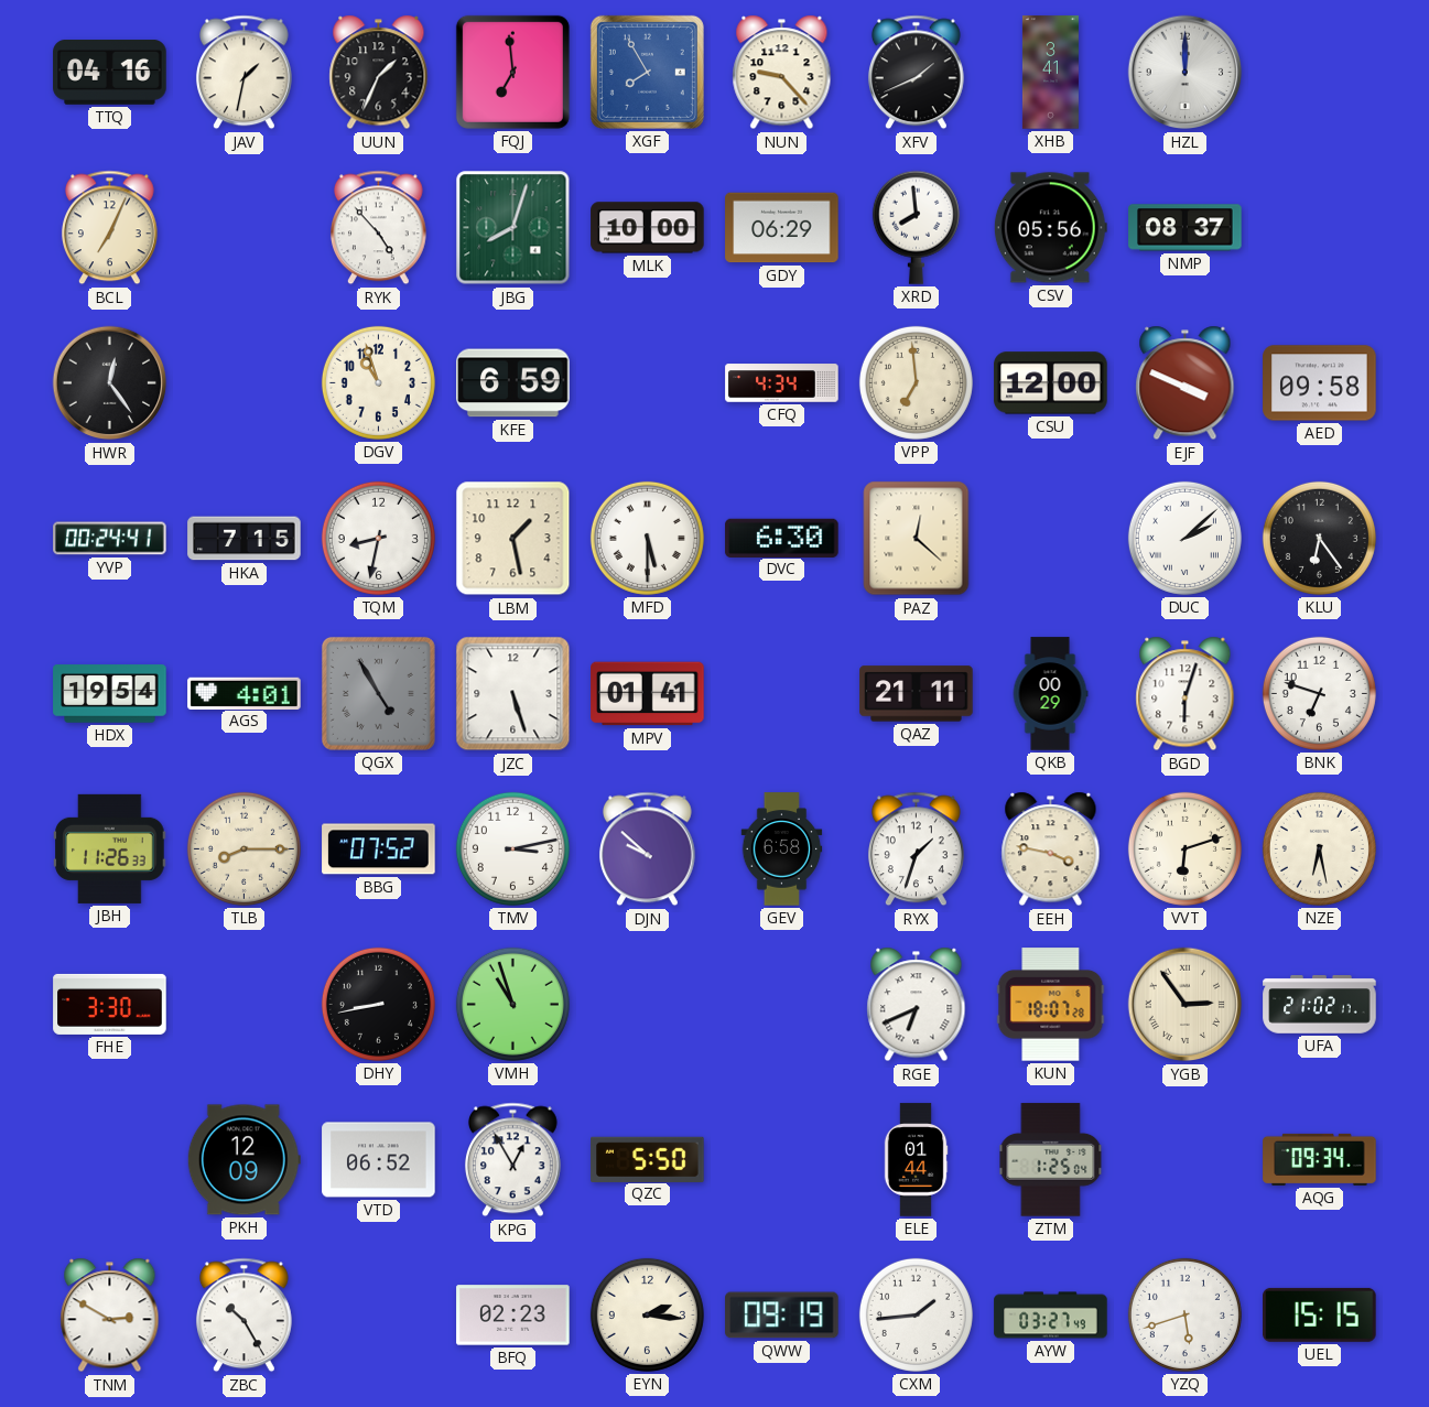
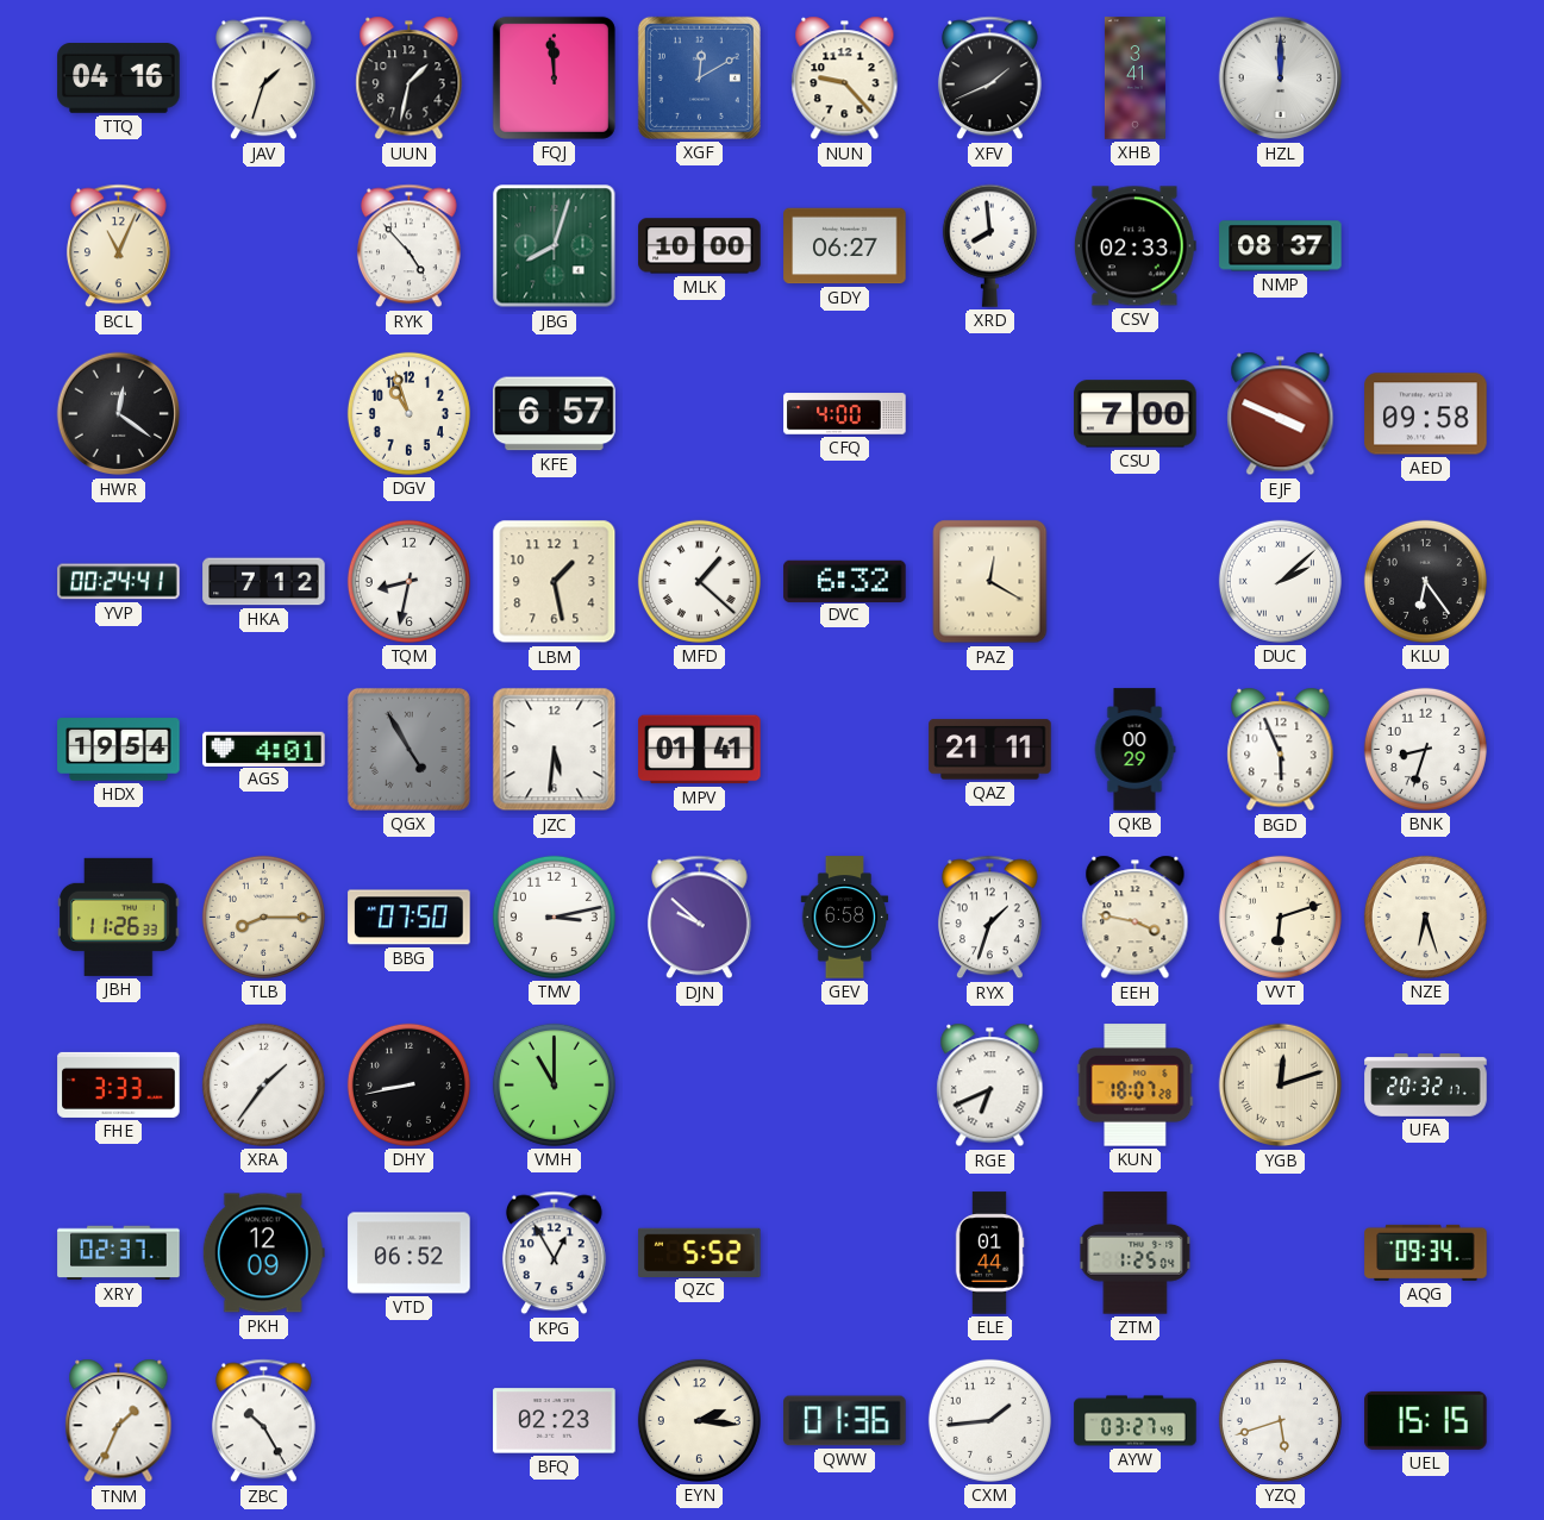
JAV: 1:32 -> 1:33 (263, 79)
UUN: 1:34 -> 1:32 (410, 79)
FQJ: 6:59 -> 11:59 (554, 77)
XGF: 7:55 -> 12:10 (699, 77)
BCL: 7:04 -> 11:04 (118, 246)
GDY: 06:29 -> 06:27 (845, 246)
CSV: 05:56 -> 02:33 (1134, 246)
HWR: 12:24 -> 12:21 (119, 414)
KFE: 6:59 -> 6:57 (555, 414)
CFQ: 4:34 -> 4:00 (845, 414)
VPP: 6:59 -> none (916, 382)
CSU: 12:00 -> 7:00 (1136, 414)
HKA: 7:15 -> 7:12 (264, 582)
MFD: 5:30 -> 1:22 (699, 581)
DVC: 6:30 -> 6:32 (845, 581)
PAZ: 12:22 -> 12:20 (990, 582)
JZC: 5:27 -> 5:31 (555, 750)
BGD: 6:03 -> 5:56 (1281, 750)
BNK: 6:48 -> 8:33 (1425, 749)
BBG: 07:52 -> 07:50 (410, 918)
NZE: 6:28 -> 6:27 (1425, 917)
FHE: 3:30 -> 3:33 (119, 1084)
XRA: none -> 1:36 (263, 1084)
VMH: 10:57 -> 11:00 (554, 1084)
YGB: 2:54 -> 12:12 (1281, 1086)
UFA: 21:02 -> 20:32 (1426, 1086)
XRY: none -> 02:37 (119, 1253)
QZC: 5:50 -> 5:52 (700, 1252)
TNM: 2:50 -> 1:34 (119, 1421)
QWW: 09:19 -> 01:36 (845, 1421)
